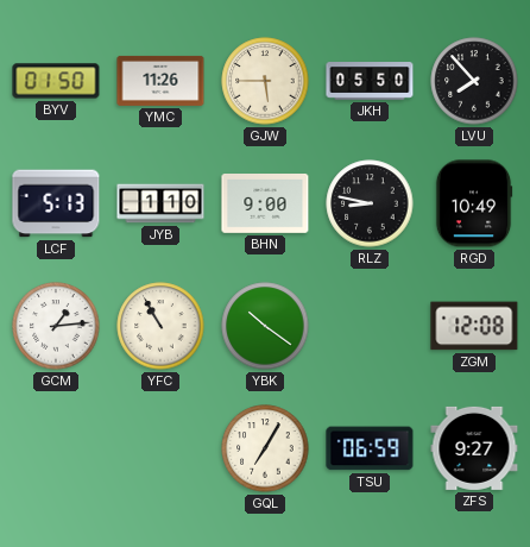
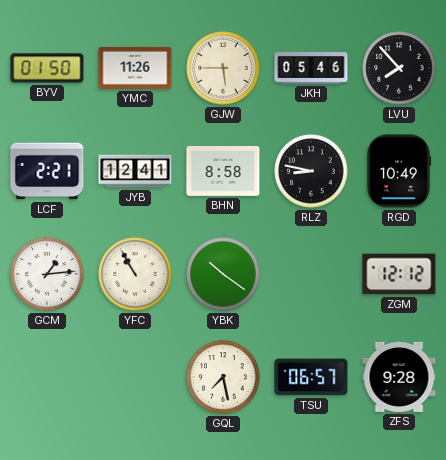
JKH: 05:50 -> 05:46 (311, 69)
LCF: 5:13 -> 2:21 (47, 171)
JYB: 1:10 -> 12:41 (135, 171)
BHN: 9:00 -> 8:58 (223, 172)
ZGM: 12:08 -> 12:12 (399, 274)
GQL: 7:05 -> 7:28 (223, 377)
TSU: 06:59 -> 06:57 (311, 377)
ZFS: 9:27 -> 9:28 (399, 377)
